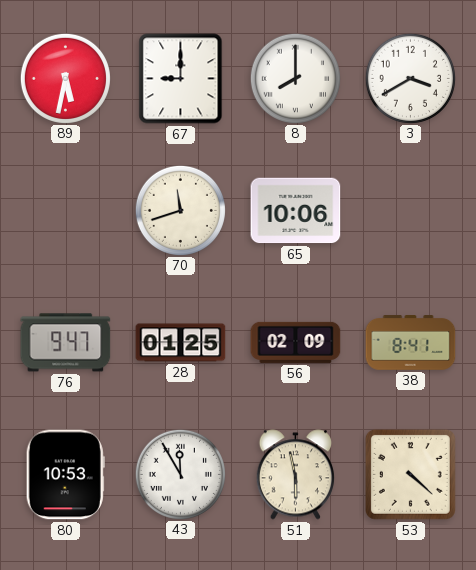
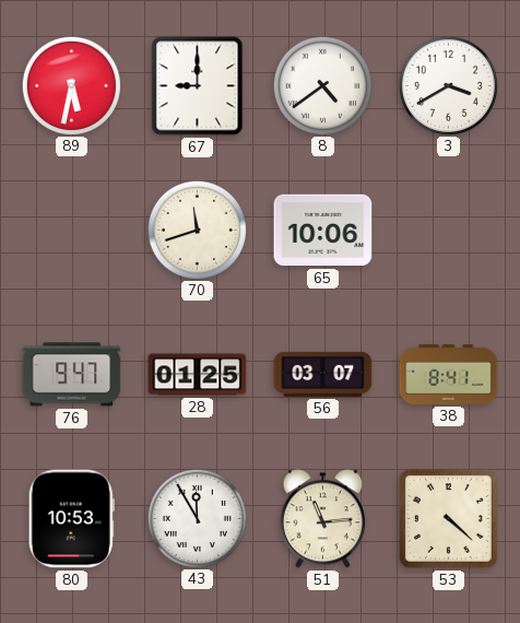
8: 8:00 -> 4:39 (322, 85)
56: 02:09 -> 03:07 (323, 374)
51: 5:58 -> 11:14 (322, 519)
